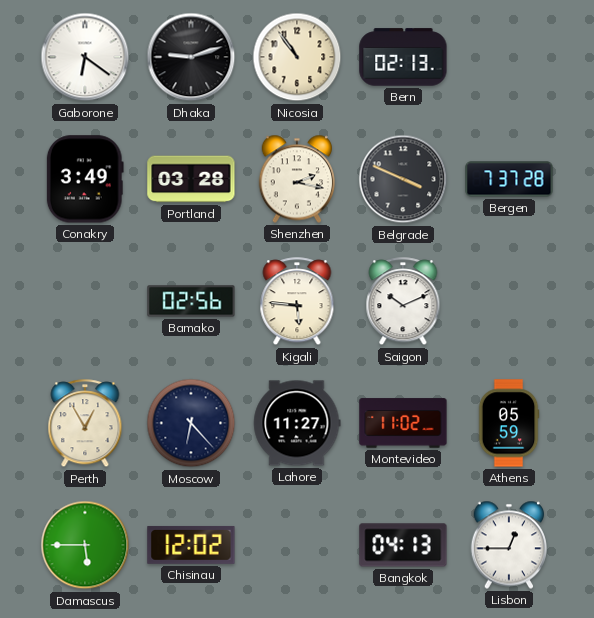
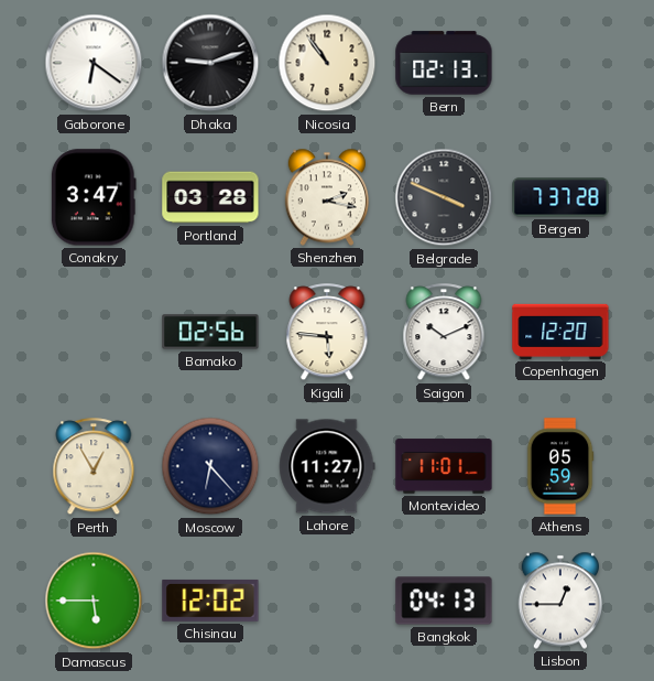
Conakry: 3:49 -> 3:47 (94, 197)
Copenhagen: none -> 12:20 (560, 332)
Montevideo: 11:02 -> 11:01 (444, 466)
